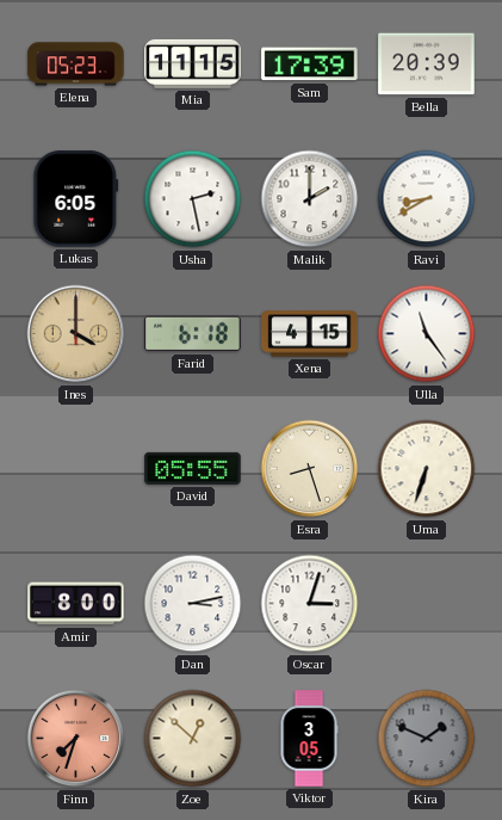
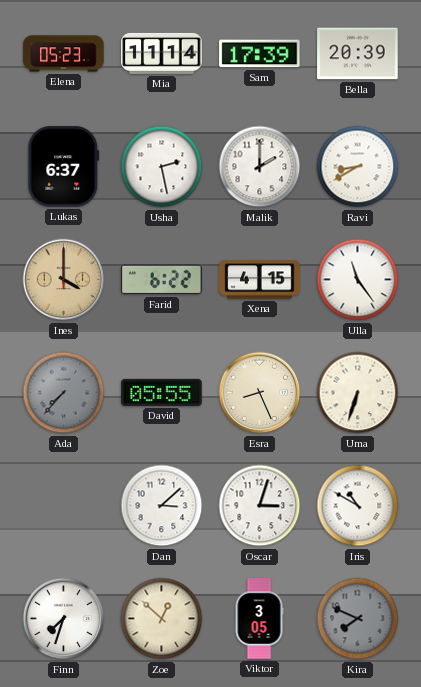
Mia: 11:15 -> 11:14 (162, 53)
Lukas: 6:05 -> 6:37 (64, 167)
Farid: 6:18 -> 6:22 (162, 280)
Ada: none -> 7:37 (64, 393)
Esra: 8:27 -> 8:26 (260, 393)
Amir: 8:00 -> none (76, 604)
Dan: 3:13 -> 3:08 (162, 506)
Iris: none -> 10:50 (358, 506)
Finn dial: salmon -> white (64, 619)
Kira: 1:49 -> 7:49 (358, 619)
